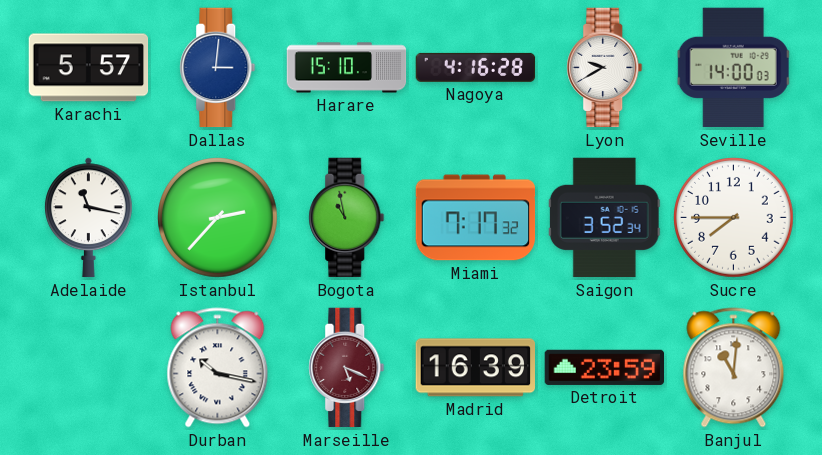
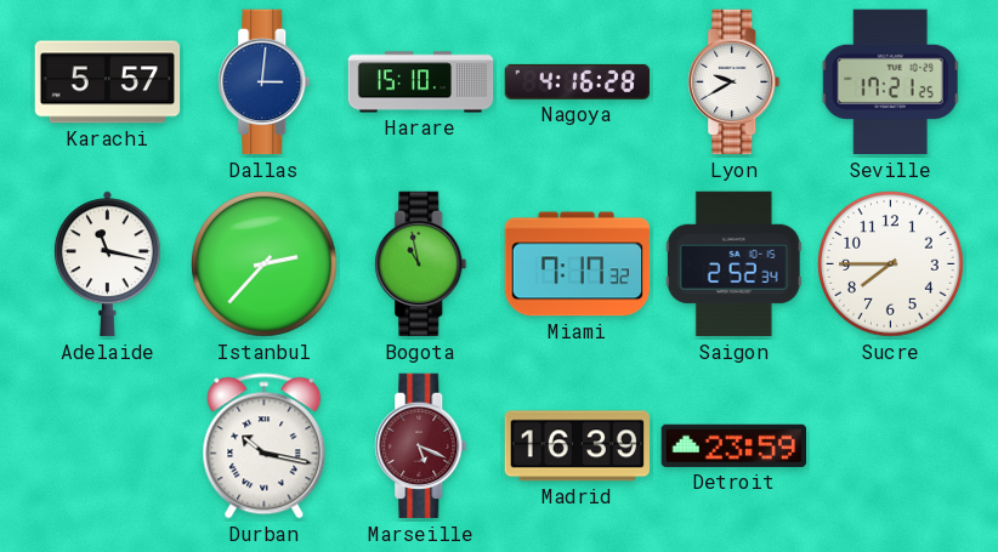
Seville: 14:00 -> 17:21 (891, 82)
Saigon: 3:52 -> 2:52 (733, 264)
Banjul: 11:01 -> none (734, 368)
